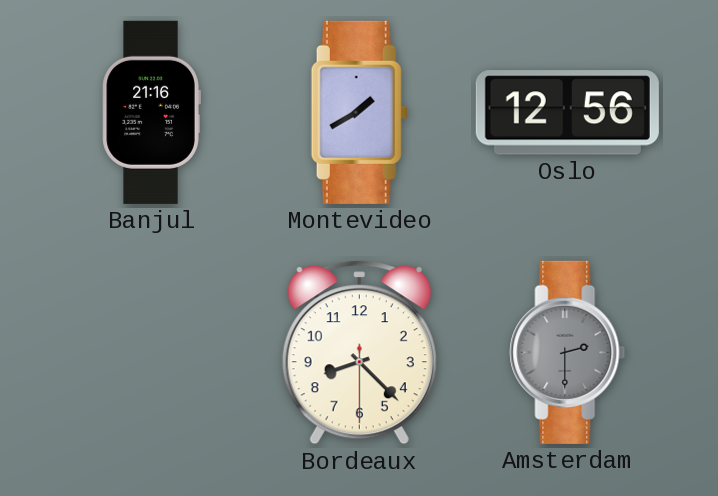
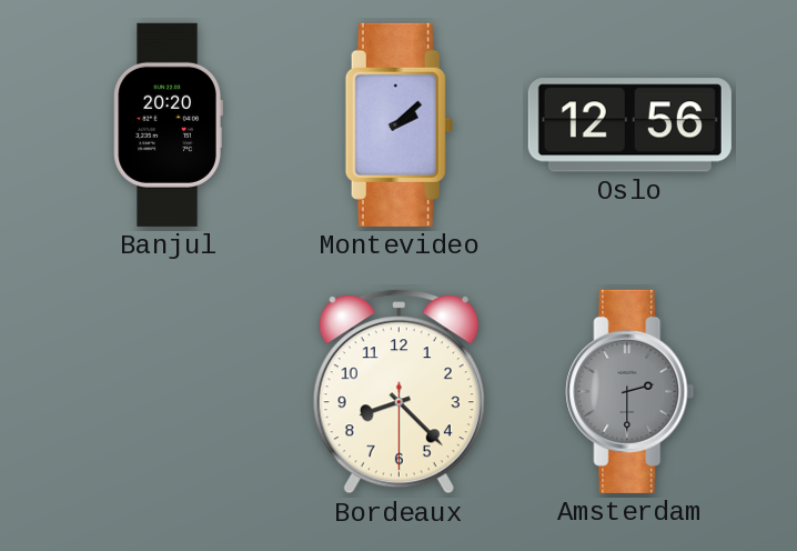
Banjul: 21:16 -> 20:20 (168, 124)
Montevideo: 1:40 -> 2:08 (398, 124)
